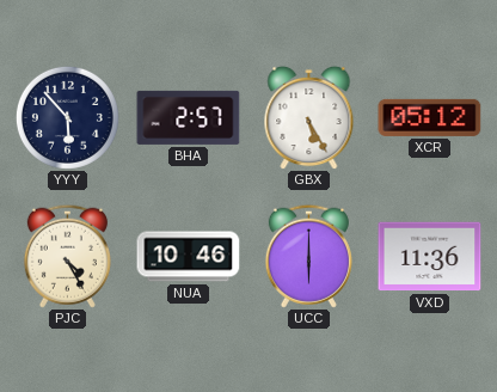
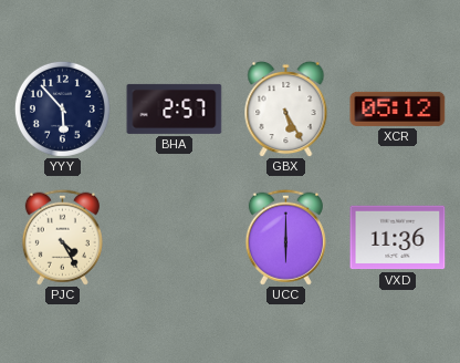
NUA: 10:46 -> none (189, 257)
